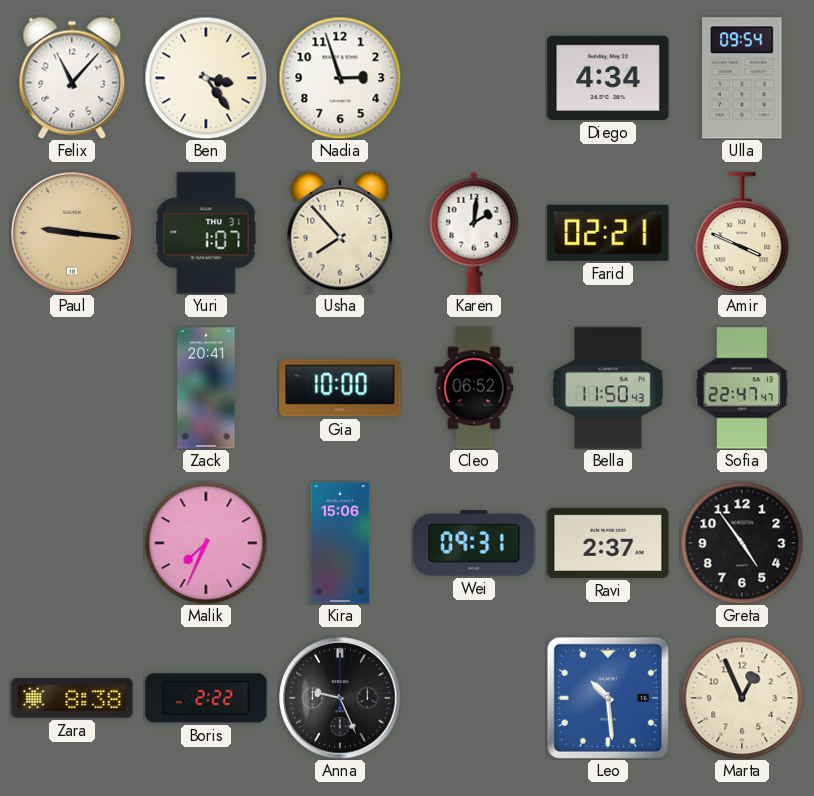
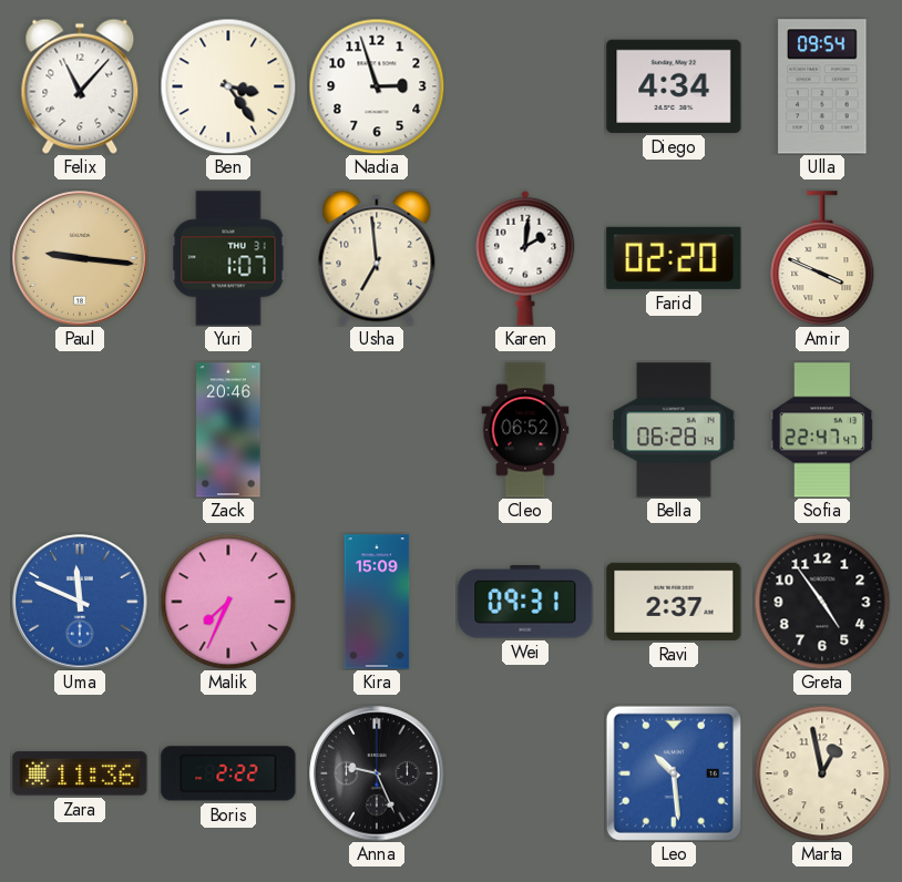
Usha: 7:53 -> 6:59 (377, 258)
Farid: 02:21 -> 02:20 (674, 258)
Zack: 20:41 -> 20:46 (228, 430)
Gia: 10:00 -> none (340, 388)
Bella: 11:50 -> 06:28 (674, 430)
Uma: none -> 11:49 (80, 602)
Kira: 15:06 -> 15:09 (377, 602)
Zara: 8:38 -> 11:36 (80, 773)
Marta: 12:56 -> 12:58 (822, 773)
